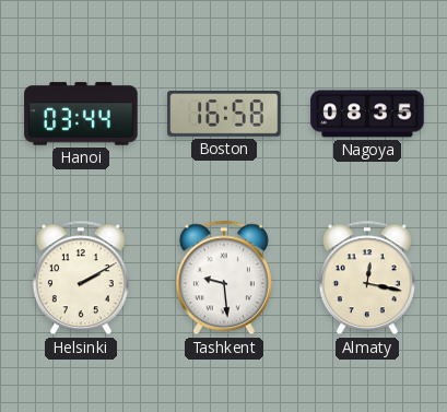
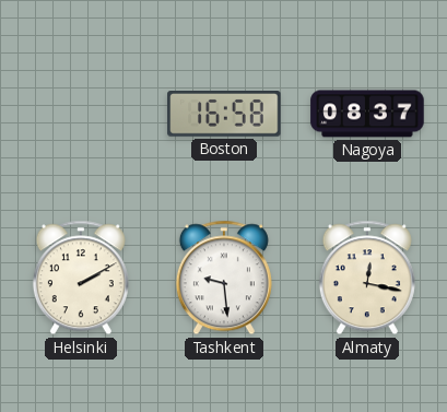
Hanoi: 03:44 -> none (81, 114)
Nagoya: 08:35 -> 08:37 (367, 114)
